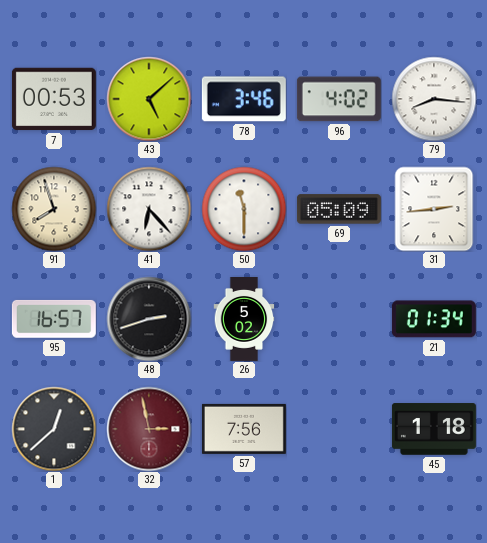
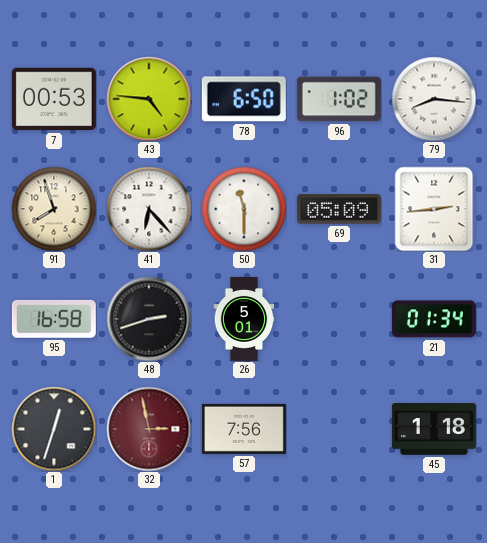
43: 5:08 -> 4:46 (149, 99)
78: 3:46 -> 6:50 (244, 99)
96: 4:02 -> 1:02 (339, 99)
95: 16:57 -> 16:58 (54, 319)
26: 5:02 -> 5:01 (244, 319)
1: 12:38 -> 12:33 (54, 429)
